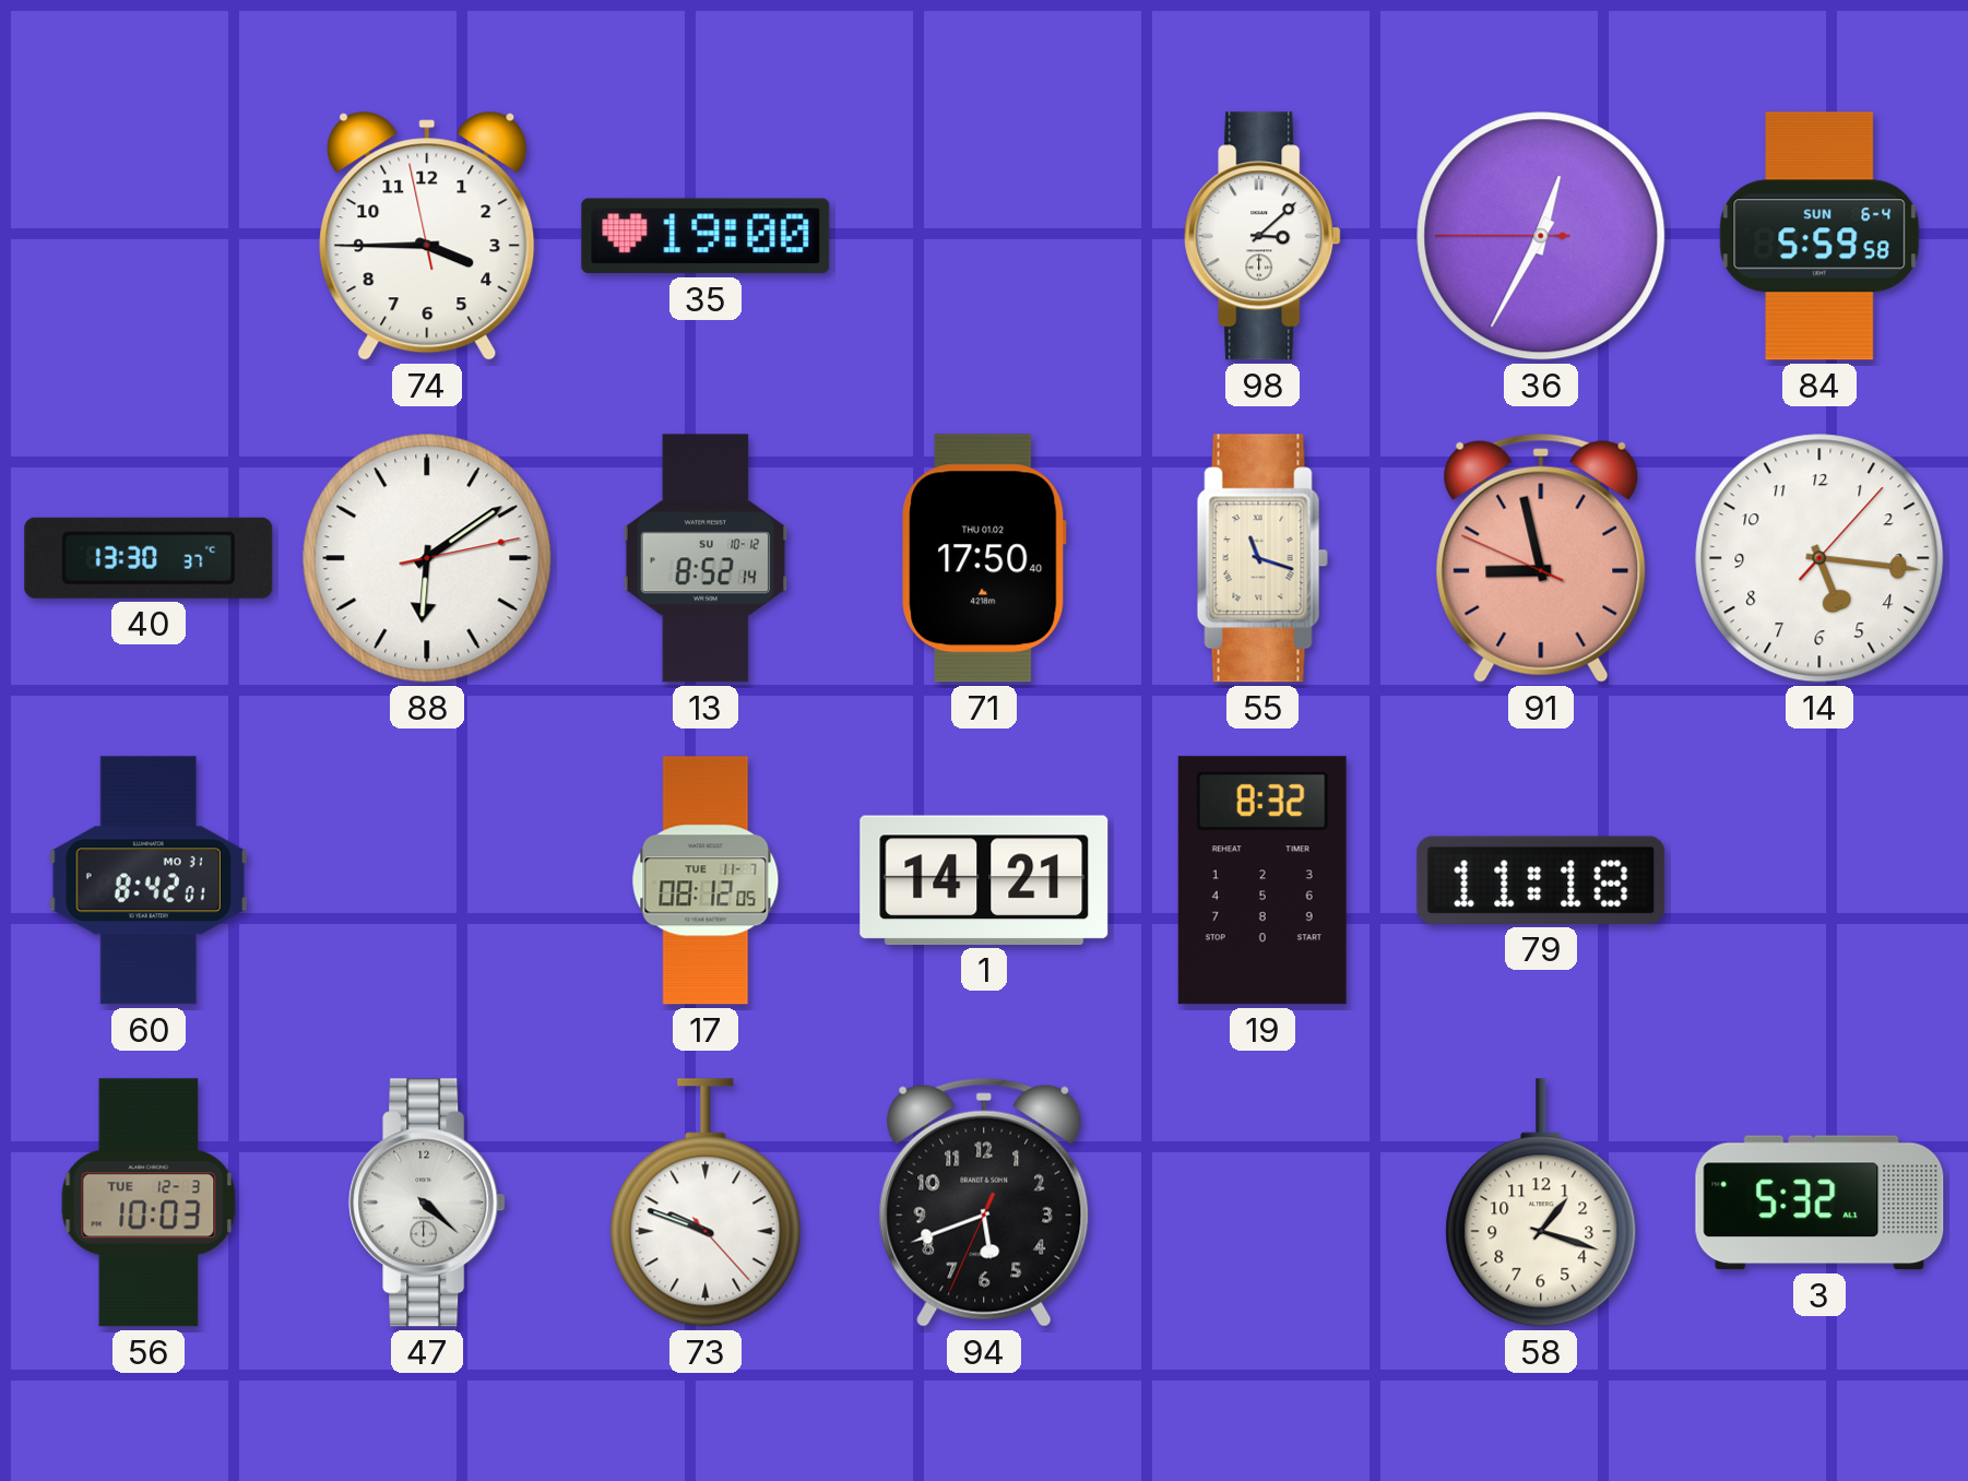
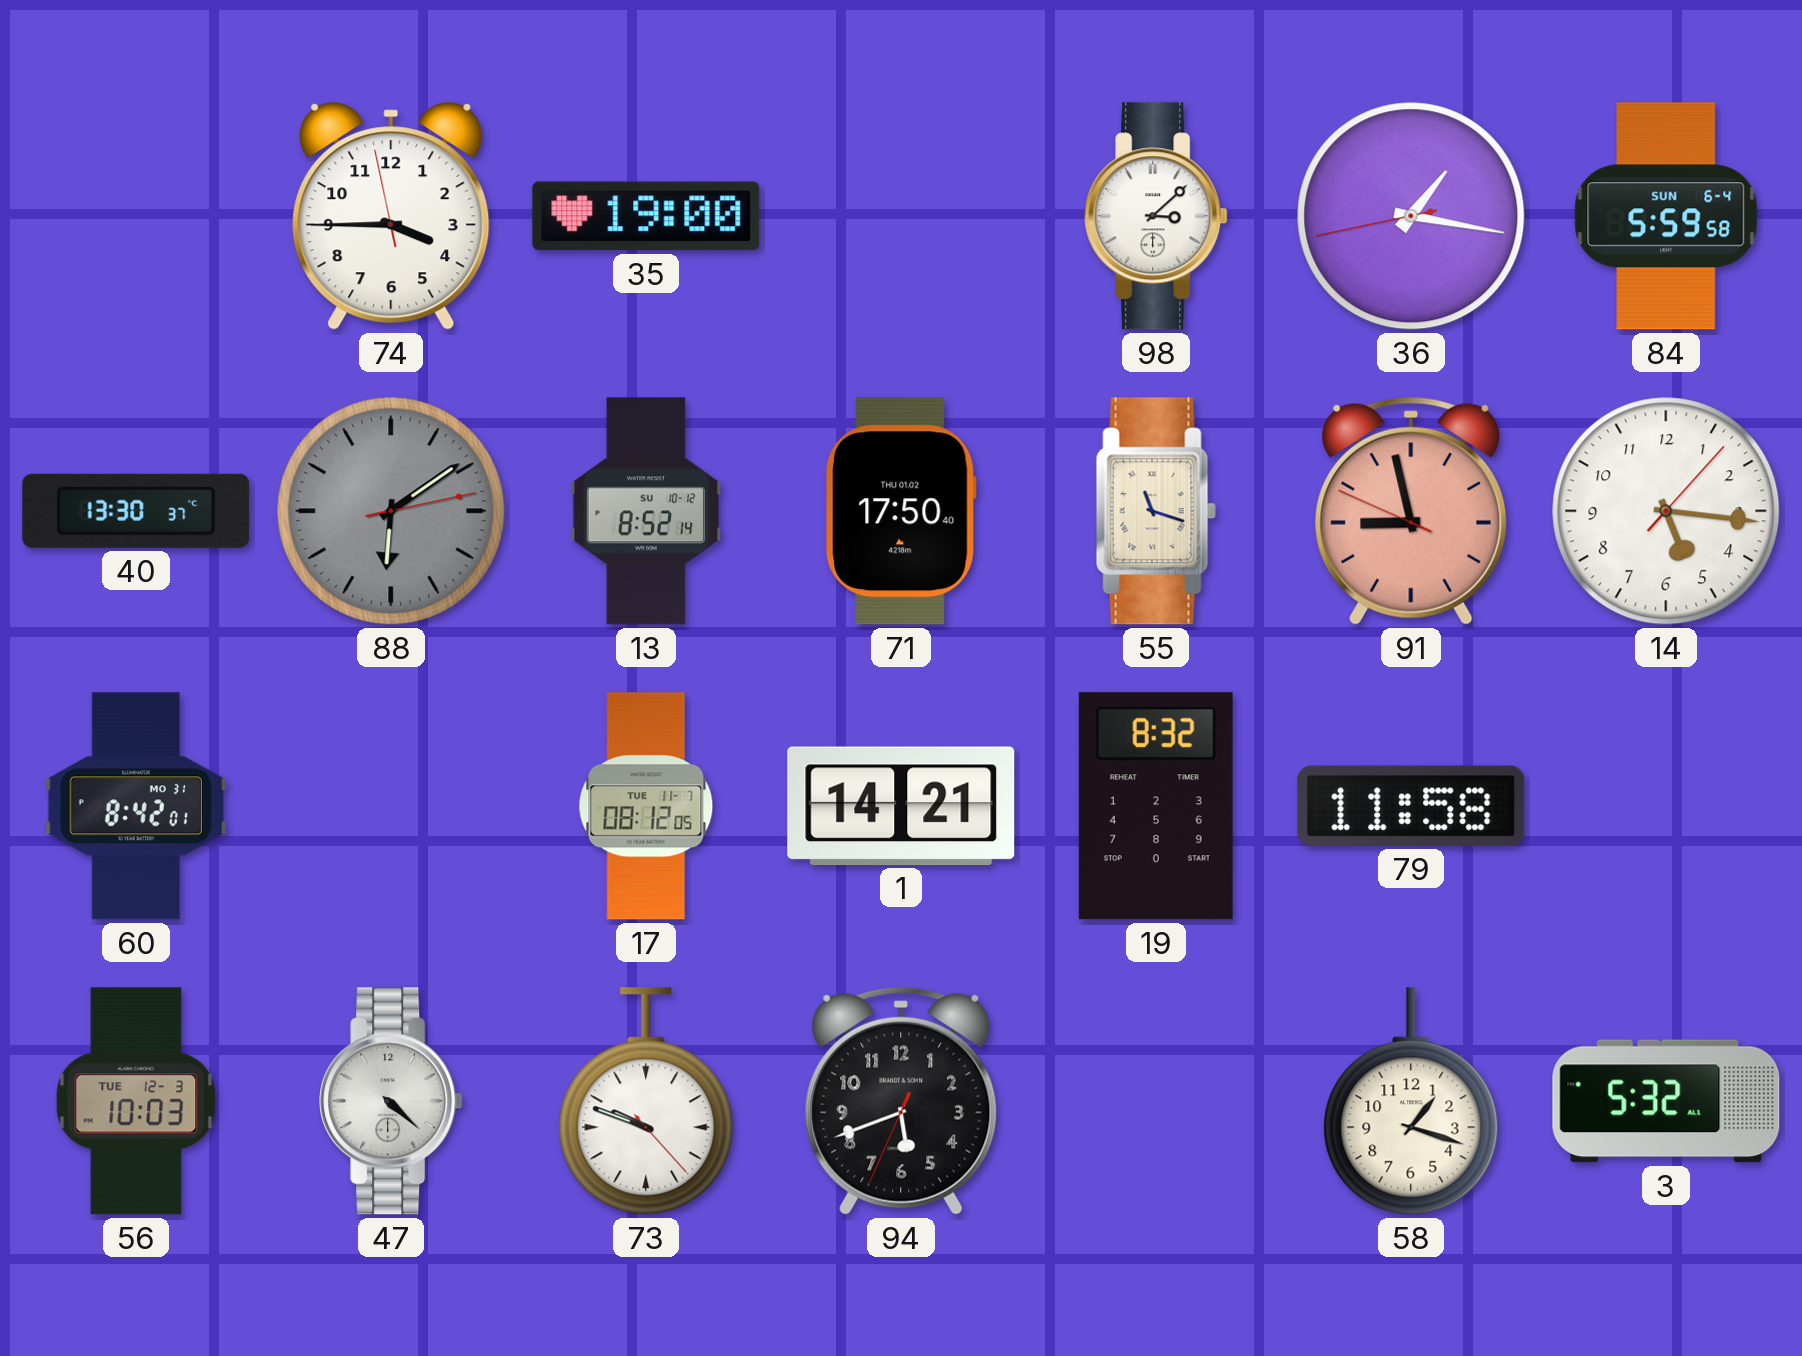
36: 12:34 -> 1:16 (1411, 216)
88 dial: white -> grey (391, 511)
79: 11:18 -> 11:58 (1411, 806)
